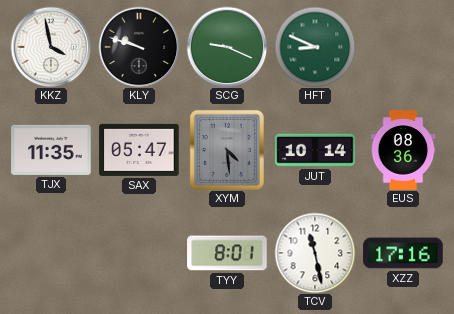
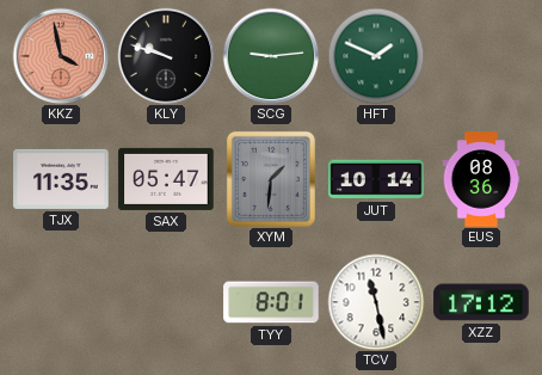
KKZ dial: white -> salmon (61, 56)
SCG: 9:19 -> 9:14 (271, 56)
HFT: 8:49 -> 1:49 (376, 56)
XYM: 4:29 -> 1:31 (271, 179)
XZZ: 17:16 -> 17:12 (481, 302)
